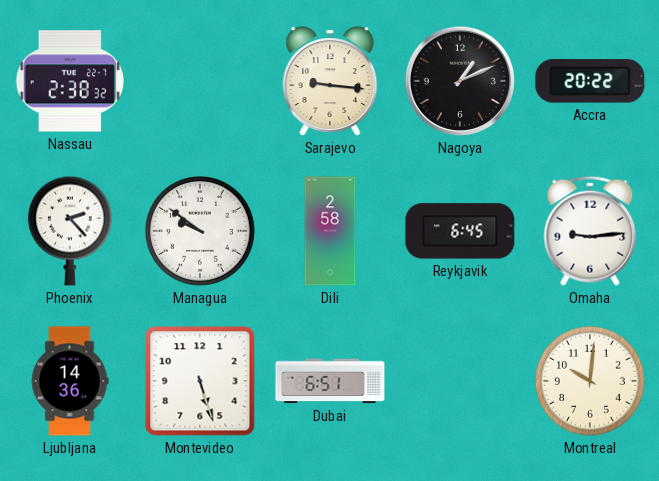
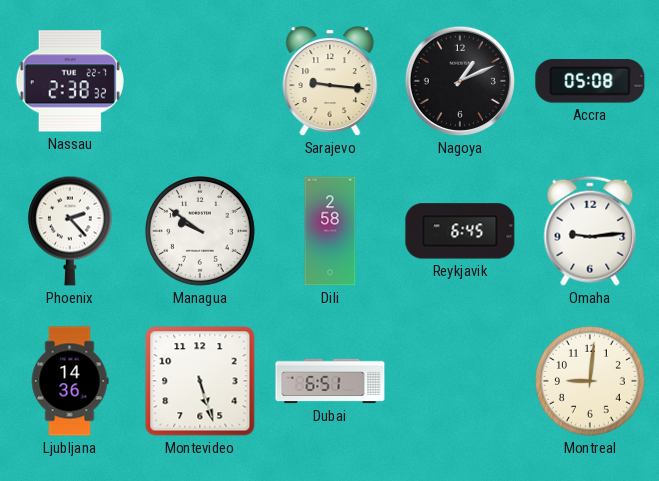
Accra: 20:22 -> 05:08 (590, 81)
Montreal: 10:01 -> 9:01 (591, 382)
